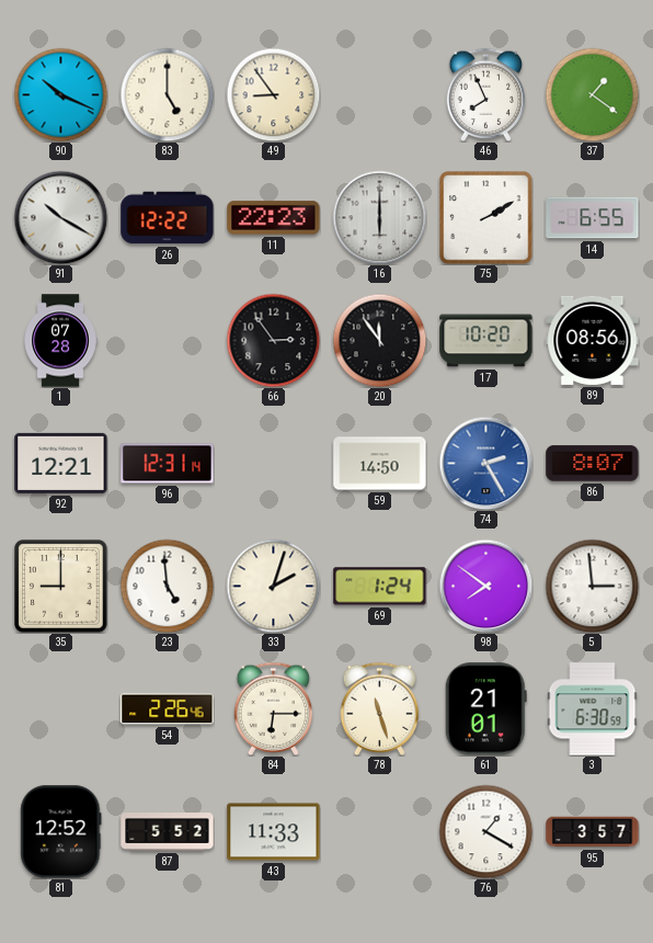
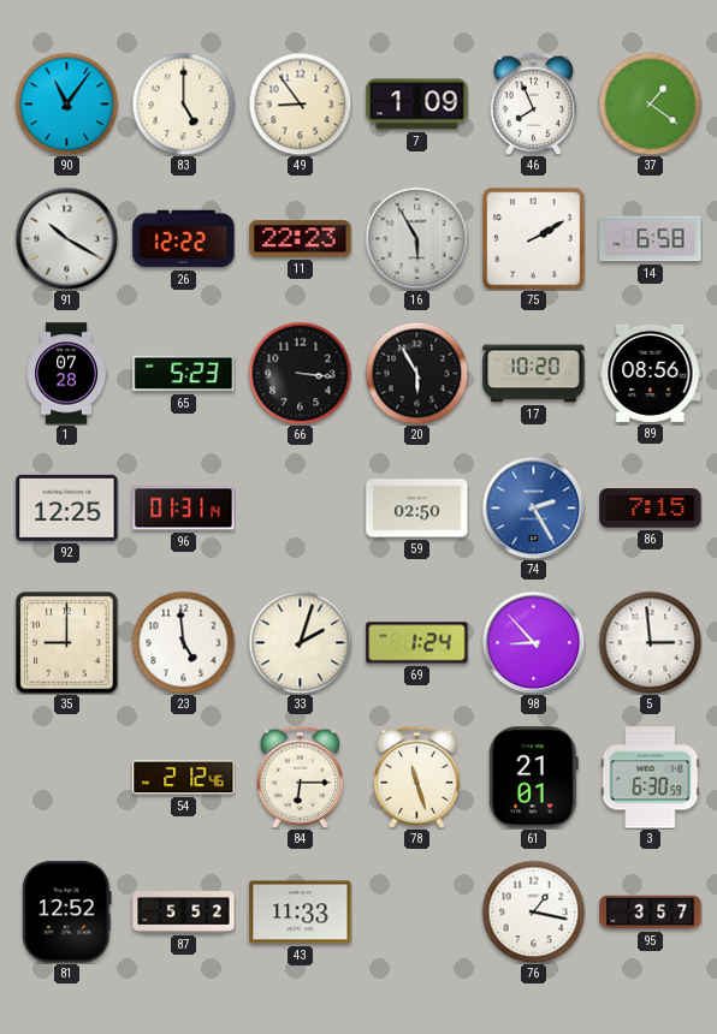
90: 10:19 -> 11:06 (66, 103)
7: none -> 1:09 (417, 105)
16: 6:00 -> 5:55 (416, 238)
14: 6:55 -> 6:58 (651, 239)
65: none -> 5:23 (184, 374)
66: 2:54 -> 3:16 (300, 373)
20: 11:54 -> 5:55 (416, 373)
92: 12:21 -> 12:25 (67, 507)
96: 12:31 -> 01:31 (184, 509)
59: 14:50 -> 02:50 (417, 509)
86: 8:07 -> 7:15 (651, 509)
98: 7:51 -> 8:53 (533, 642)
54: 2:26 -> 2:12 (184, 778)
76: 1:20 -> 1:17 (533, 911)
